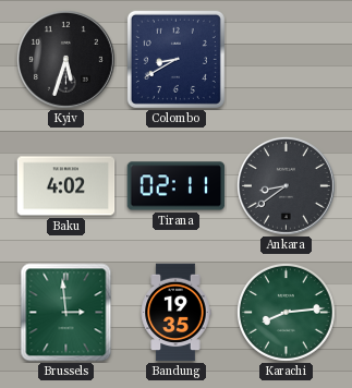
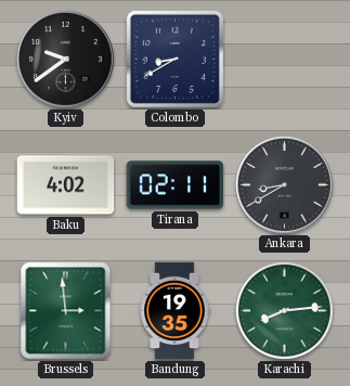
Kyiv: 5:33 -> 9:39 (65, 59)
Ankara: 8:39 -> 8:40 (284, 184)
